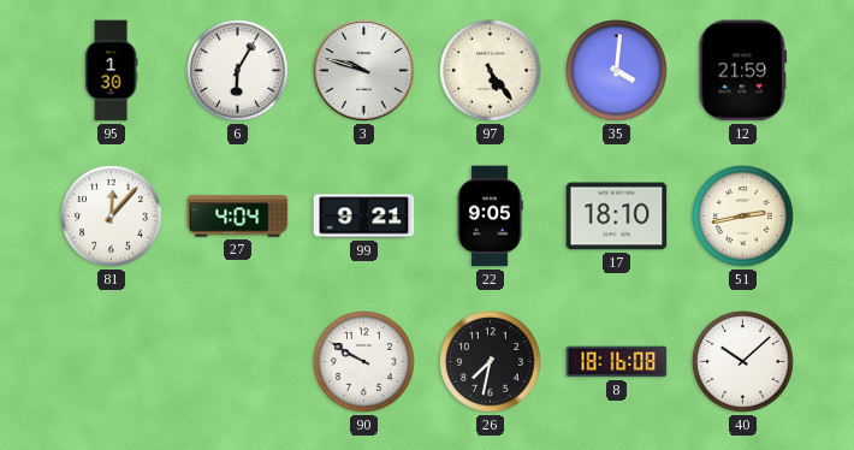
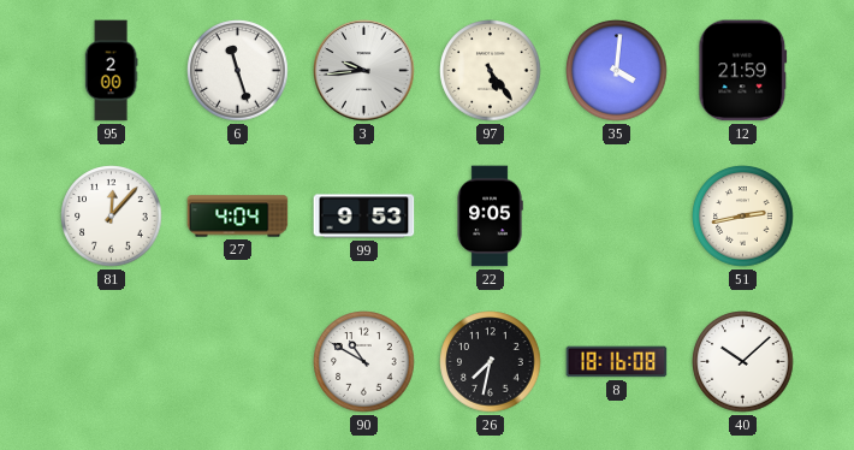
95: 1:30 -> 2:00 (111, 71)
6: 6:05 -> 11:27 (238, 71)
3: 9:48 -> 9:44 (364, 71)
99: 9:21 -> 9:53 (364, 217)
17: 18:10 -> none (617, 217)
90: 9:50 -> 10:50 (364, 362)
